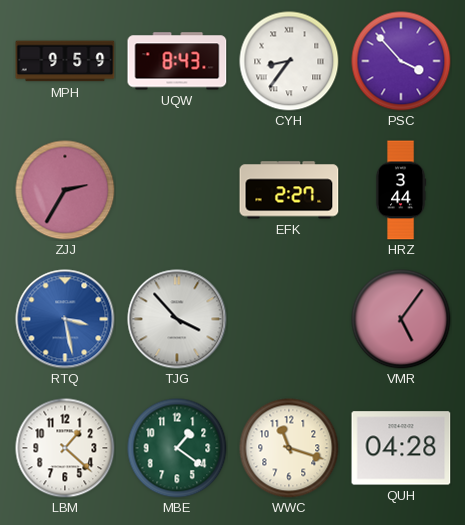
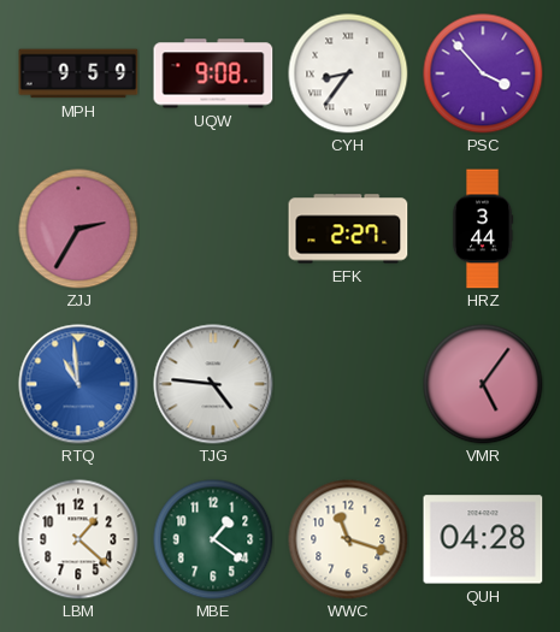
UQW: 8:43 -> 9:08 (213, 73)
RTQ: 3:28 -> 10:59 (78, 384)
TJG: 3:53 -> 4:46 (213, 384)
